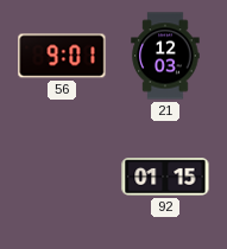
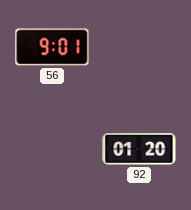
21: 12:03 -> none (165, 56)
92: 01:15 -> 01:20 (139, 149)
